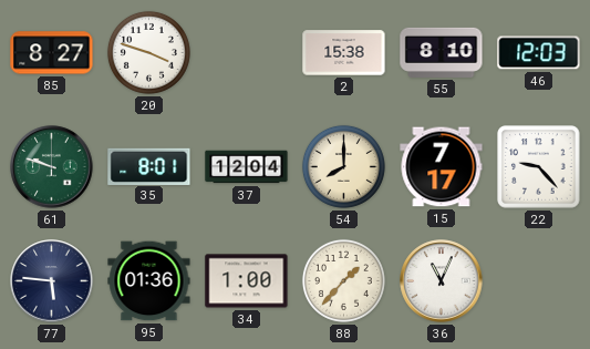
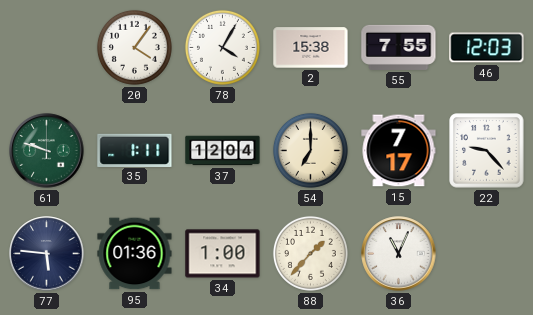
85: 8:27 -> none (52, 53)
20: 3:48 -> 4:06 (134, 47)
78: none -> 4:05 (222, 47)
55: 8:10 -> 7:55 (399, 47)
35: 8:01 -> 1:11 (135, 150)
54: 8:00 -> 7:00 (310, 150)
